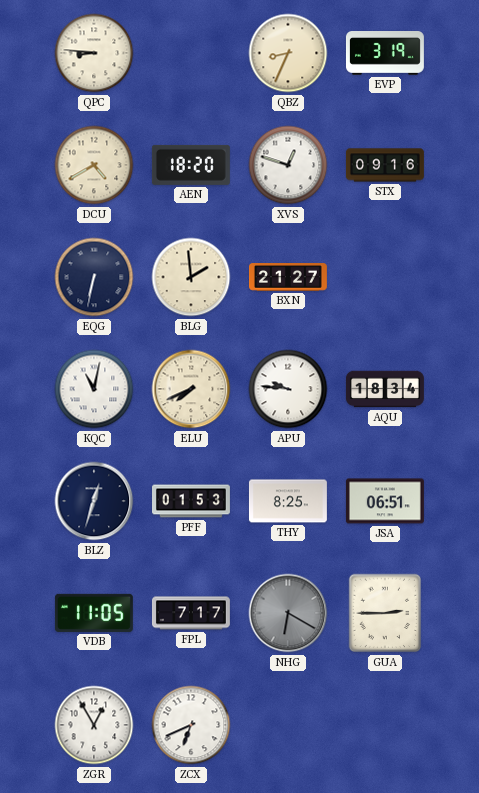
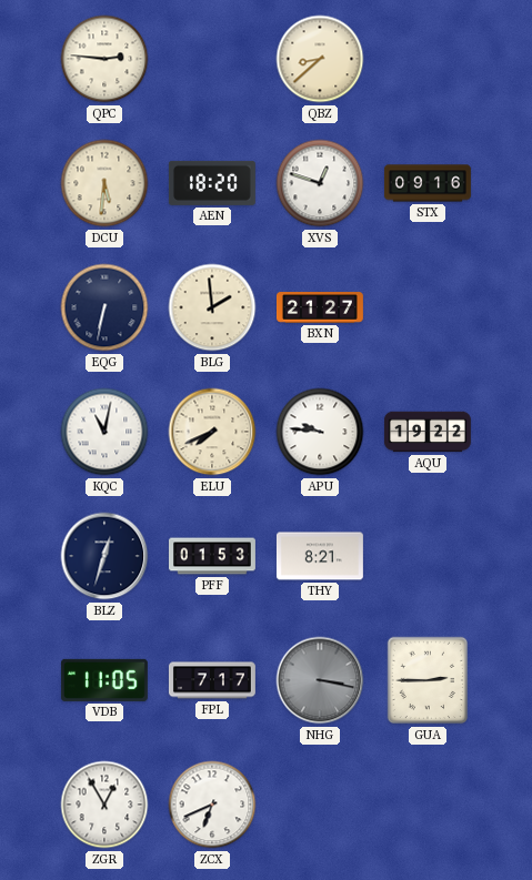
QPC: 8:46 -> 2:46 (104, 59)
QBZ: 8:34 -> 8:38 (320, 59)
EVP: 3:19 -> none (385, 54)
DCU: 4:40 -> 5:31 (104, 183)
AQU: 18:34 -> 19:22 (428, 432)
THY: 8:25 -> 8:21 (320, 556)
JSA: 06:51 -> none (385, 501)
NHG: 6:20 -> 3:17 (320, 680)
